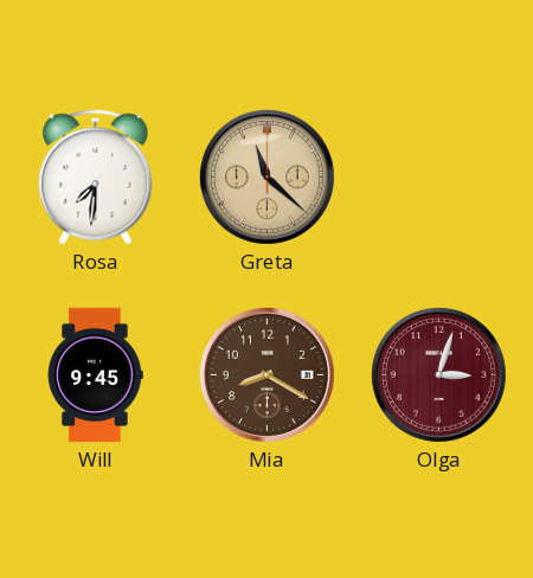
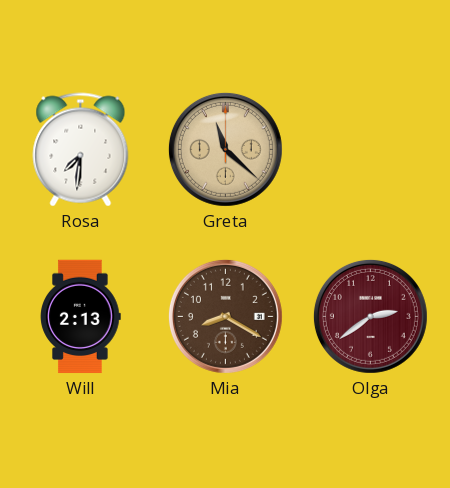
Will: 9:45 -> 2:13 (81, 317)
Olga: 3:03 -> 2:39 (370, 316)
